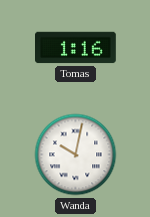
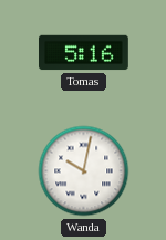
Tomas: 1:16 -> 5:16 (84, 53)
